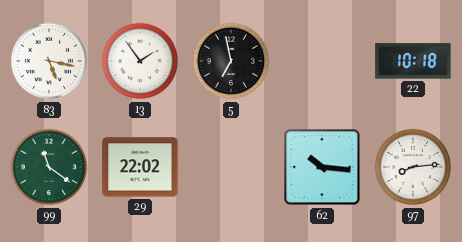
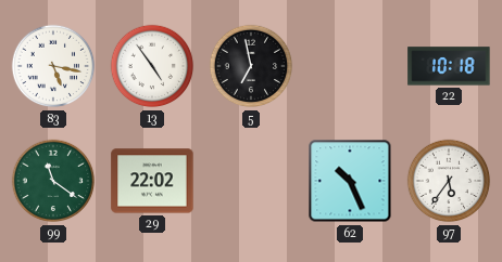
13: 1:54 -> 4:54 (152, 66)
62: 10:16 -> 10:26 (350, 181)
97: 8:14 -> 5:36 (449, 181)
